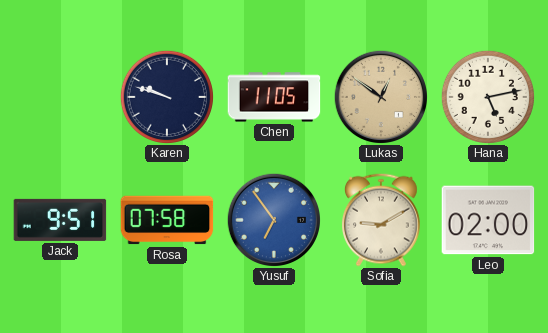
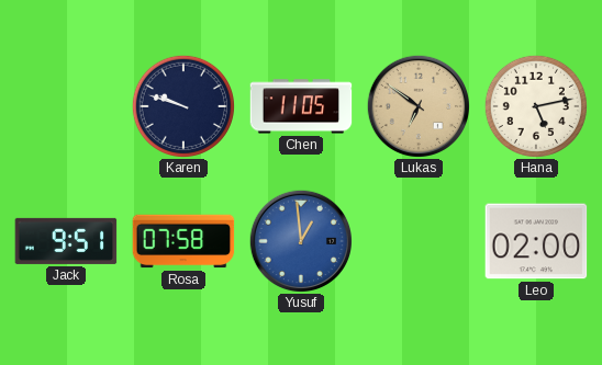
Lukas: 12:51 -> 6:51 (417, 105)
Yusuf: 6:54 -> 12:59 (300, 240)
Sofia: 9:10 -> none (382, 220)
